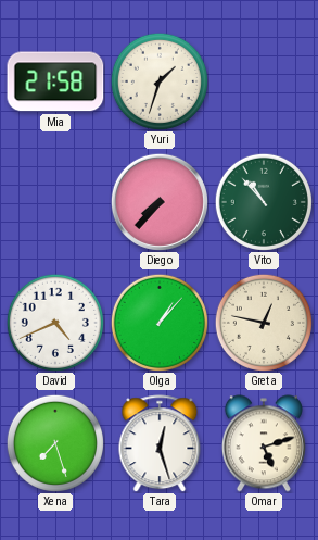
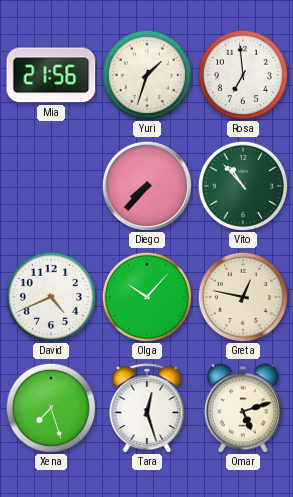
Mia: 21:58 -> 21:56 (51, 75)
Rosa: none -> 6:59 (243, 75)
Olga: 1:07 -> 10:07 (147, 297)
